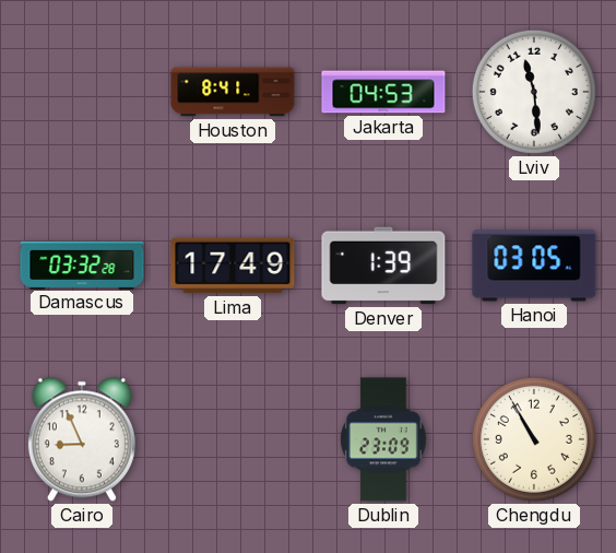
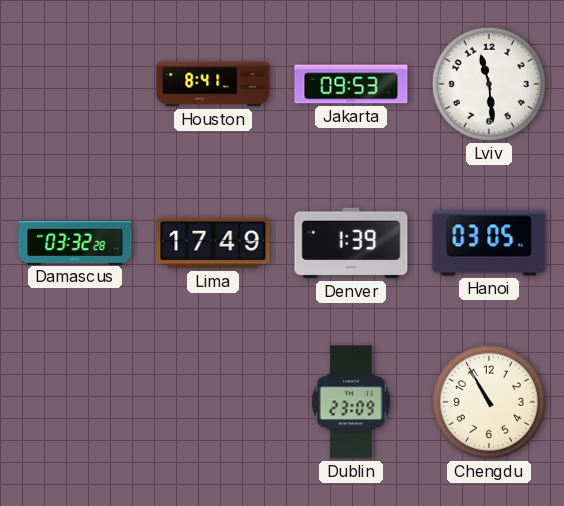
Jakarta: 04:53 -> 09:53 (351, 84)
Cairo: 8:56 -> none (82, 439)
